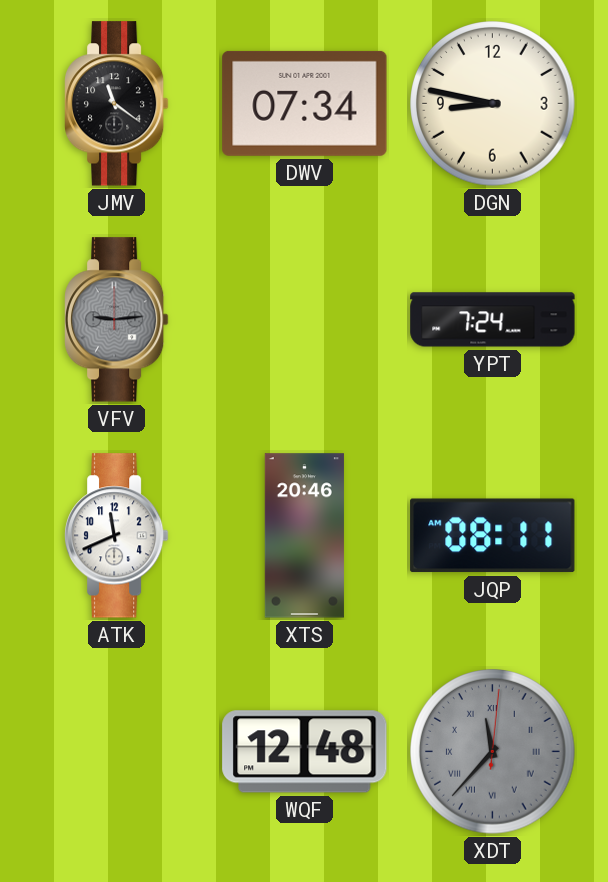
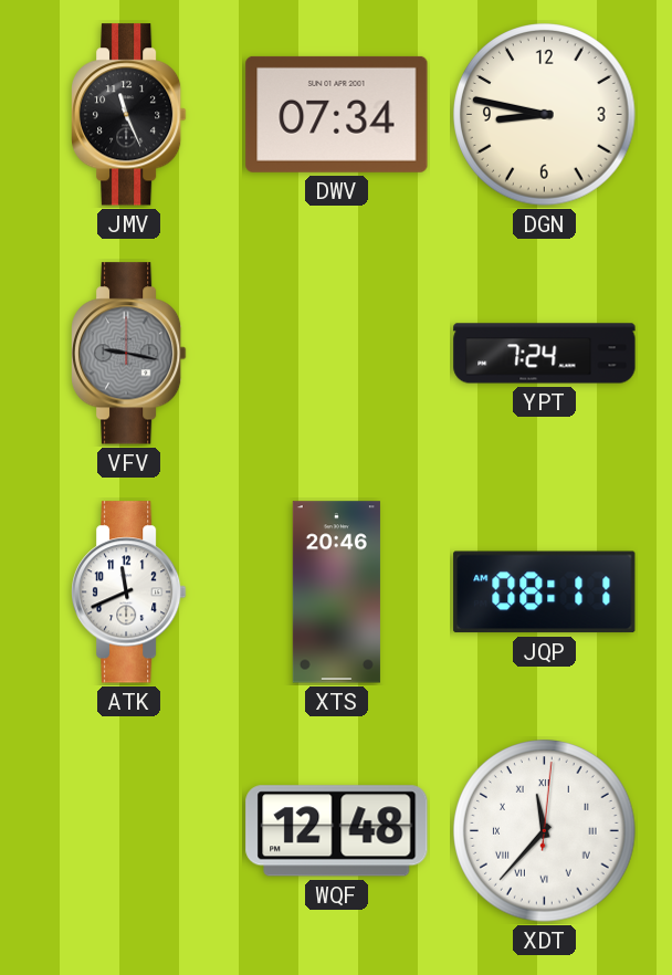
JMV: 11:21 -> 11:26 (128, 115)
VFV: 9:14 -> 9:17 (128, 354)
XDT dial: grey -> white (545, 831)
